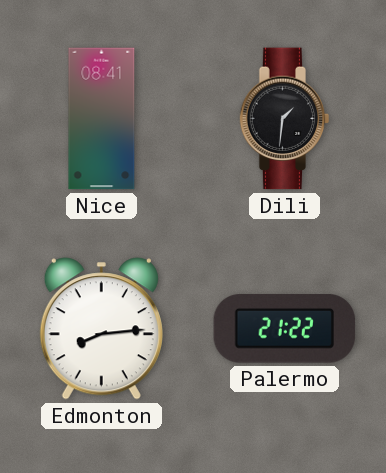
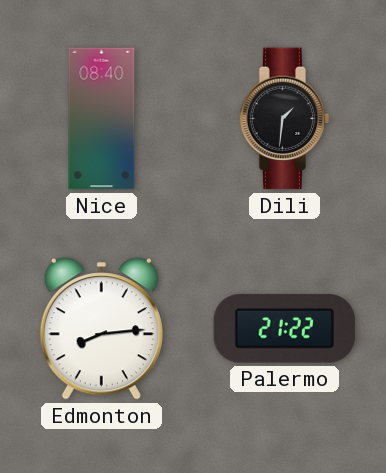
Nice: 08:41 -> 08:40 (102, 119)
